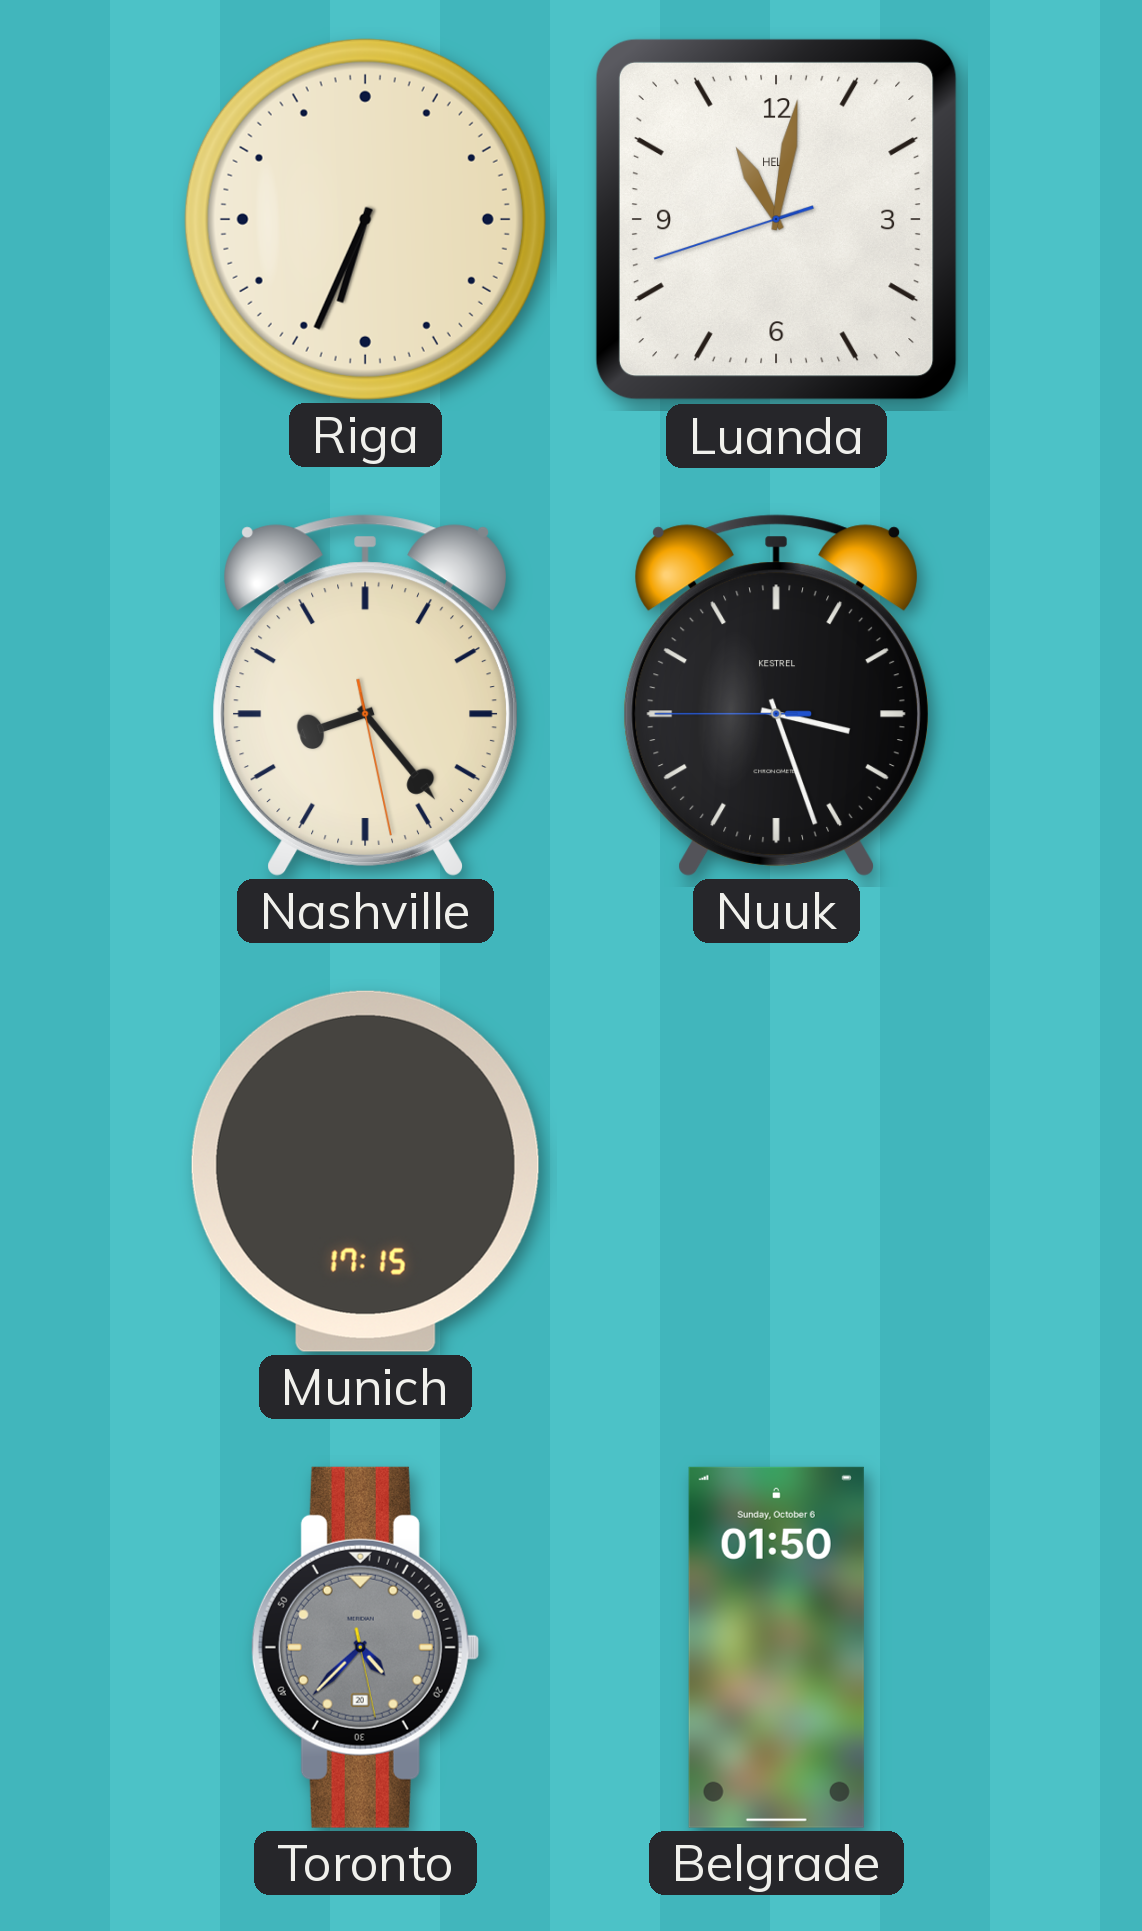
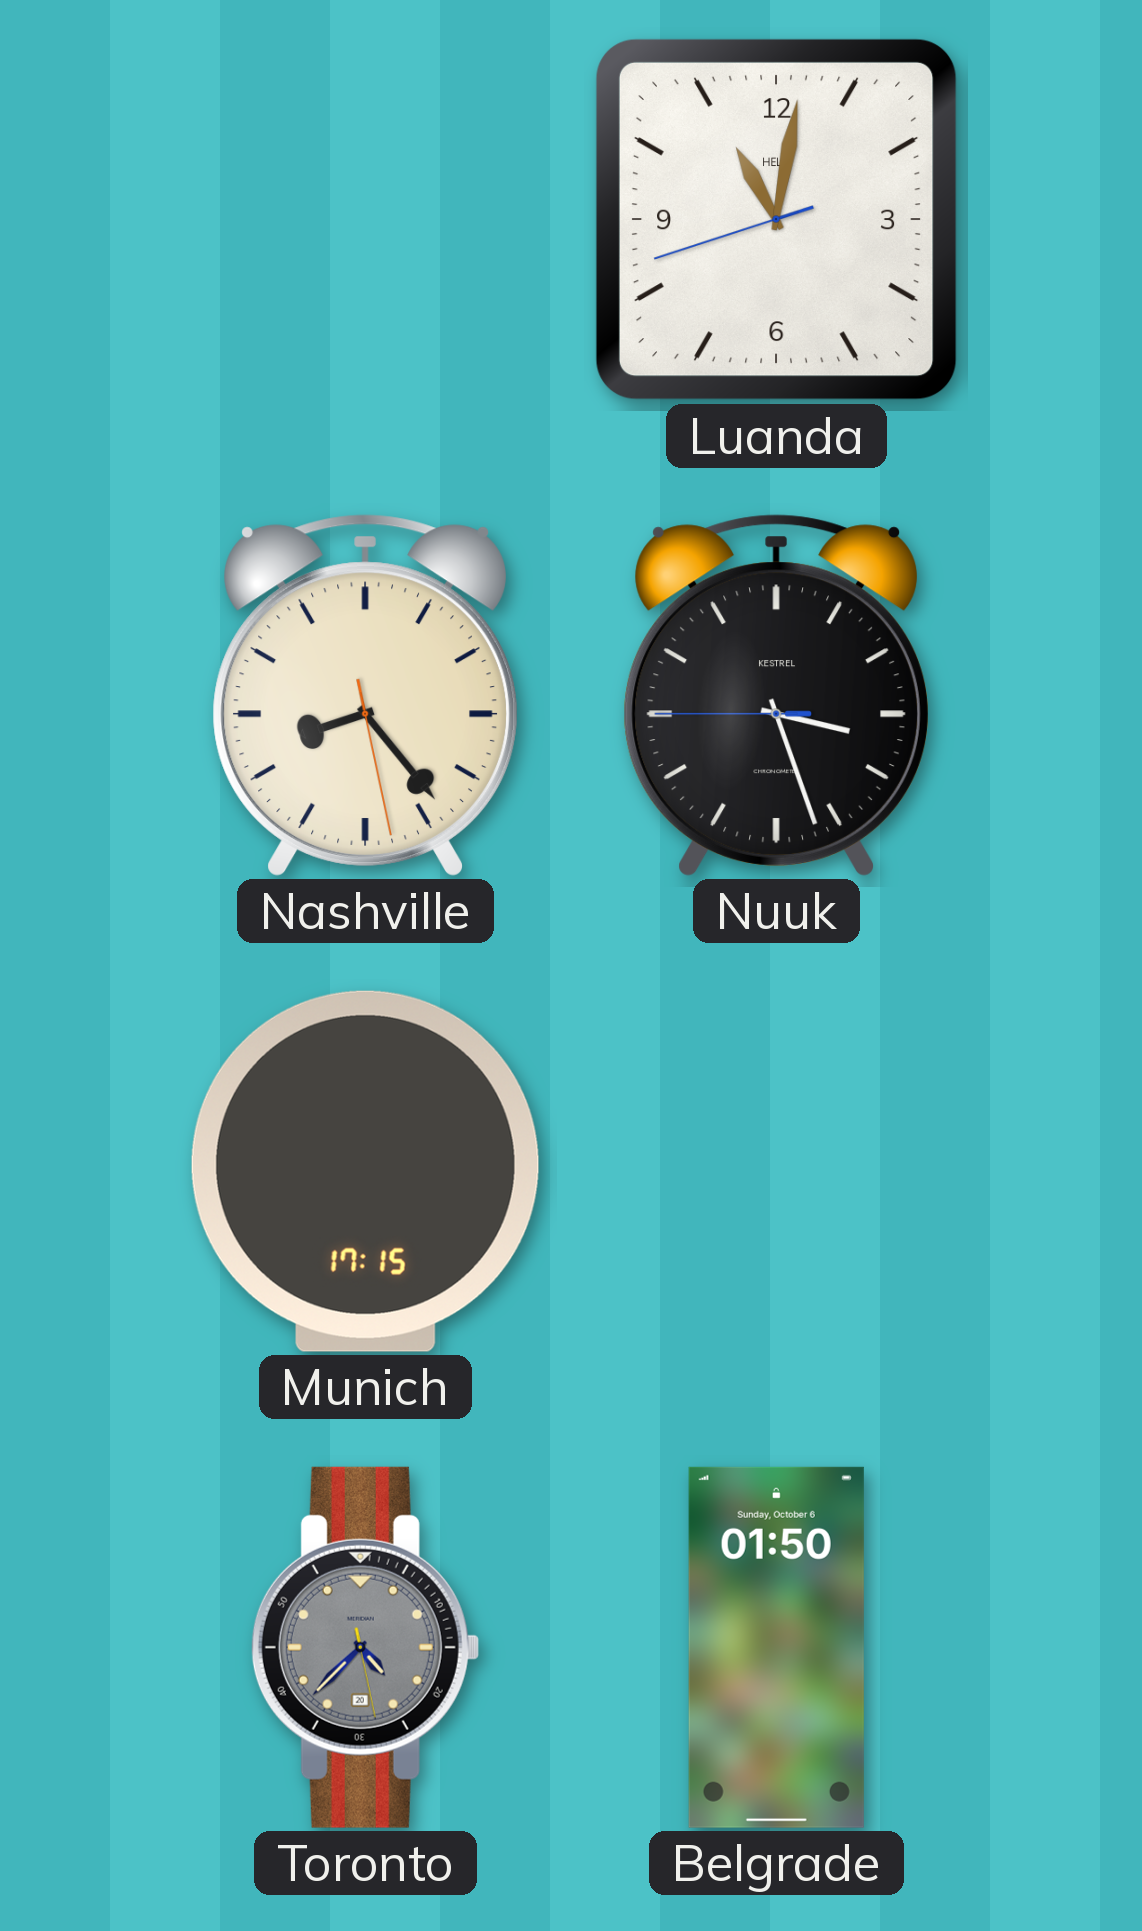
Riga: 6:34 -> none (365, 219)
